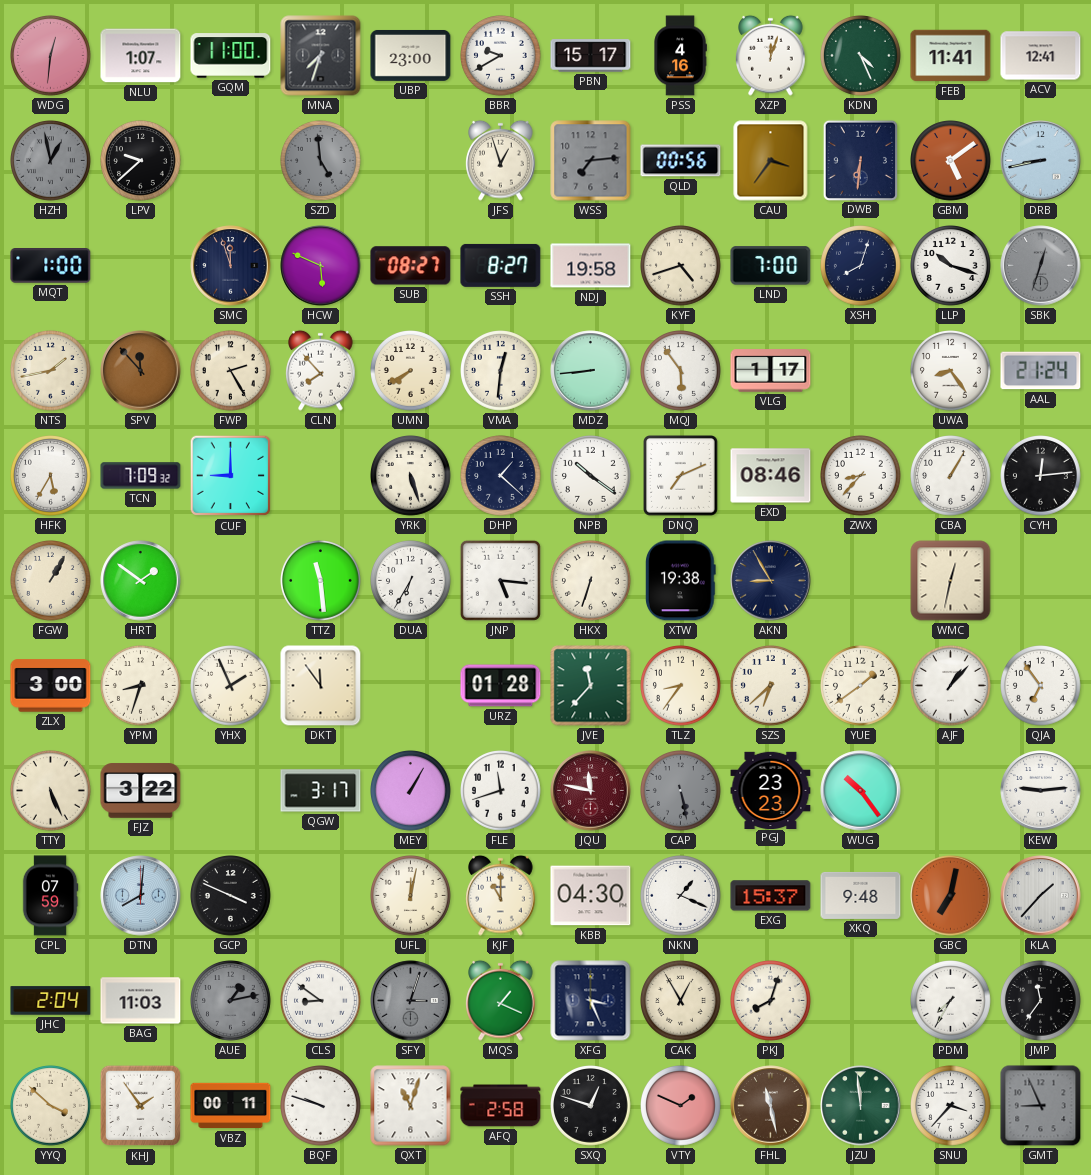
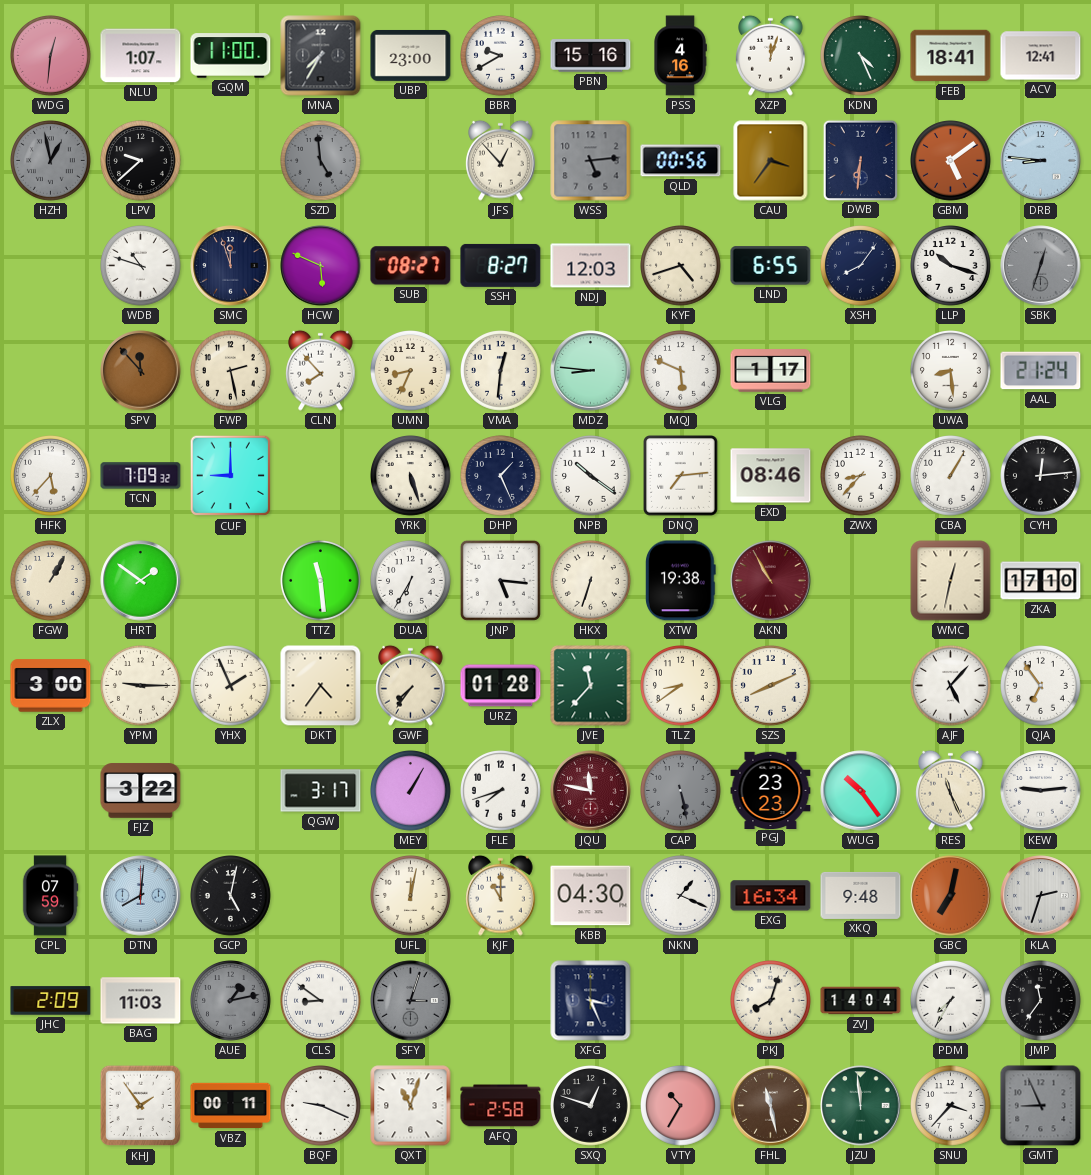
MNA: 7:33 -> 7:35 (321, 56)
PBN: 15:17 -> 15:16 (591, 56)
FEB: 11:41 -> 18:41 (951, 56)
JFS: 12:57 -> 12:53 (501, 160)
WSS: 7:14 -> 5:14 (591, 161)
DRB: 8:43 -> 8:46 (1041, 161)
MQT: 1:00 -> none (51, 266)
WDB: none -> 10:48 (141, 266)
NDJ: 19:58 -> 12:03 (591, 266)
LND: 7:00 -> 6:55 (771, 266)
XSH: 8:03 -> 8:06 (861, 266)
NTS: 1:43 -> none (51, 371)
FWP: 2:25 -> 2:28 (231, 371)
UMN: 7:40 -> 8:34 (411, 371)
MDZ: 8:44 -> 8:46 (591, 371)
MQJ: 5:54 -> 5:49 (681, 371)
UWA: 8:24 -> 8:29 (951, 371)
HFK: 5:35 -> 5:37 (51, 476)
DHP: 1:22 -> 1:26 (501, 476)
DNQ: 7:11 -> 7:14 (681, 476)
AKN: 8:55 -> 10:55 (771, 581)
AKN dial: navy -> burgundy (771, 581)
ZKA: none -> 17:10 (1041, 581)
YPM: 8:33 -> 9:15 (141, 686)
DKT: 11:54 -> 4:36 (321, 686)
GWF: none -> 7:36 (411, 685)
TLZ: 8:36 -> 8:39 (681, 686)
SZS: 6:38 -> 8:11 (771, 686)
YUE: 1:39 -> none (861, 686)
AJF: 1:07 -> 5:07 (951, 686)
TTY: 5:26 -> none (51, 791)
FLE: 11:42 -> 7:42 (501, 791)
RES: none -> 11:26 (951, 790)
GCP: 3:49 -> 5:02 (231, 896)
EXG: 15:37 -> 16:34 (771, 896)
KLA: 1:37 -> 2:33 (1041, 896)
JHC: 2:04 -> 2:09 (51, 1001)
MQS: 1:19 -> none (501, 1000)
CAK: 12:55 -> none (681, 1001)
ZVJ: none -> 14:04 (861, 1001)
YYQ: 3:52 -> none (51, 1106)
BQF: 9:48 -> 9:19 (321, 1106)
VTY: 1:49 -> 10:35 (681, 1106)
